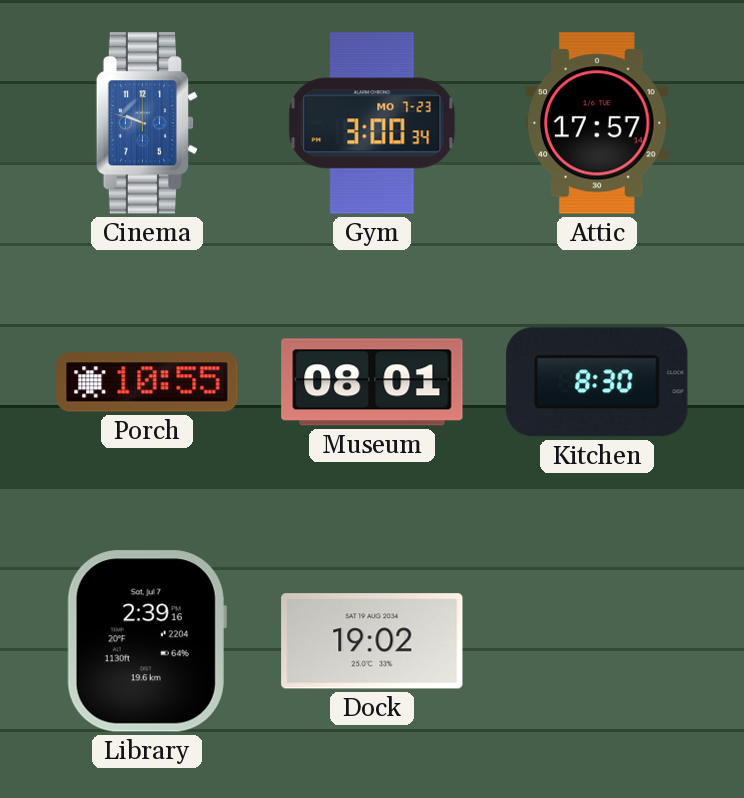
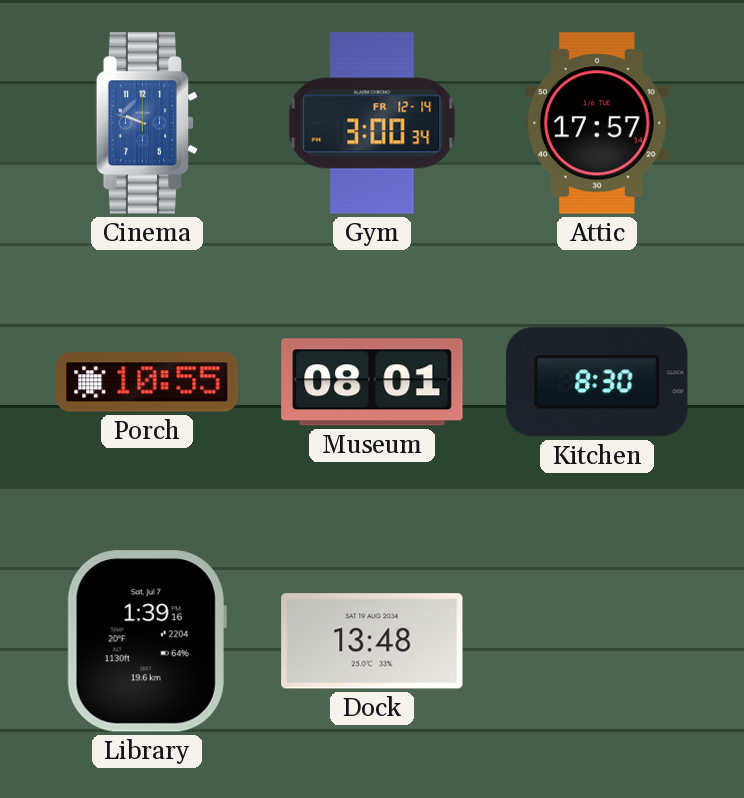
Gym date: MO 7-23 -> FR 12-14 (372, 123)
Library: 2:39 -> 1:39 (147, 641)
Dock: 19:02 -> 13:48 (372, 641)
